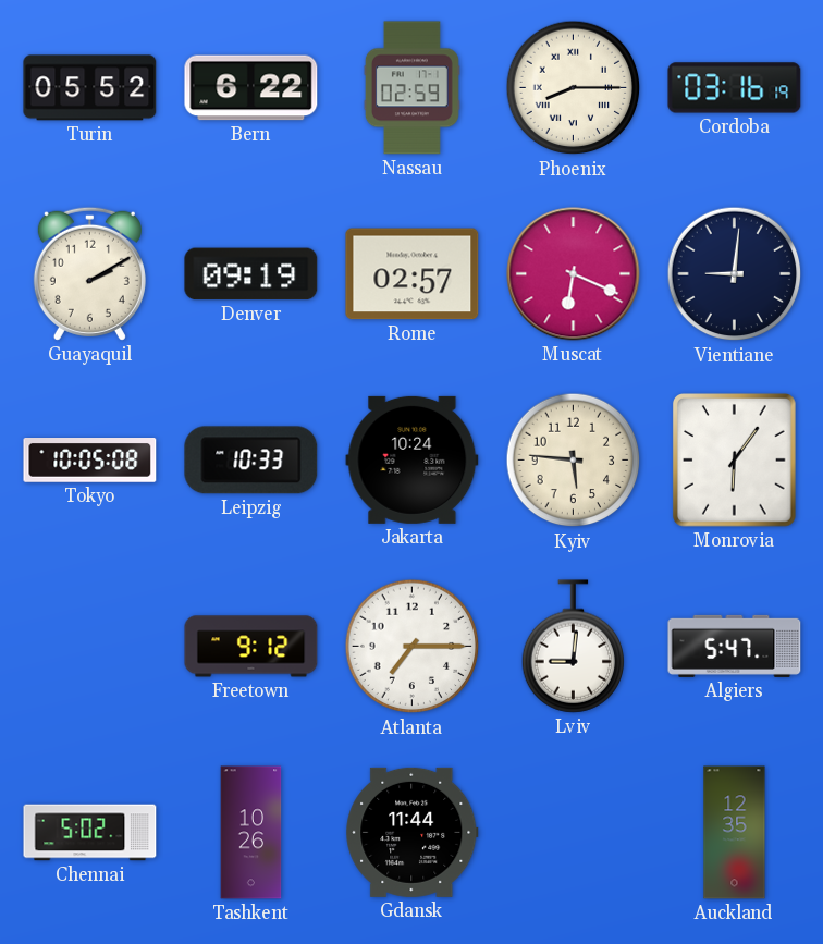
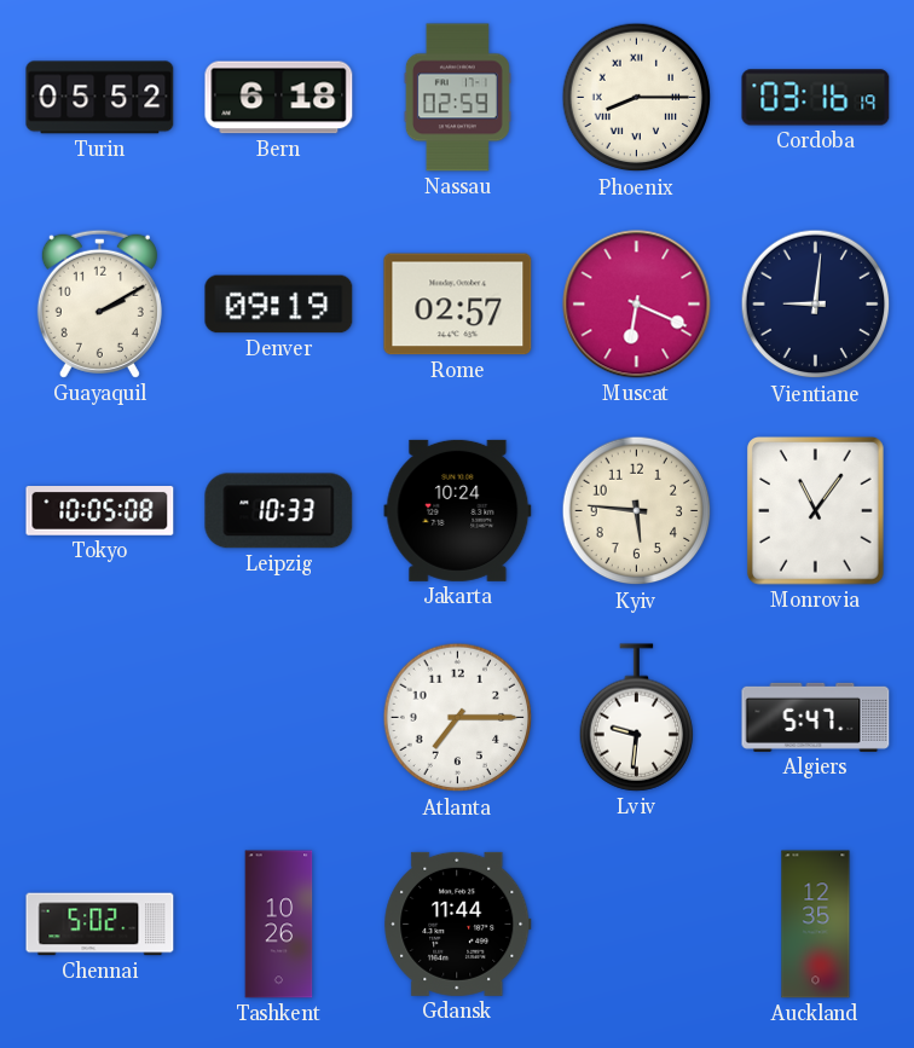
Bern: 6:22 -> 6:18 (279, 98)
Monrovia: 6:06 -> 11:06 (816, 511)
Freetown: 9:12 -> none (251, 647)
Lviv: 9:01 -> 9:31 (637, 718)
